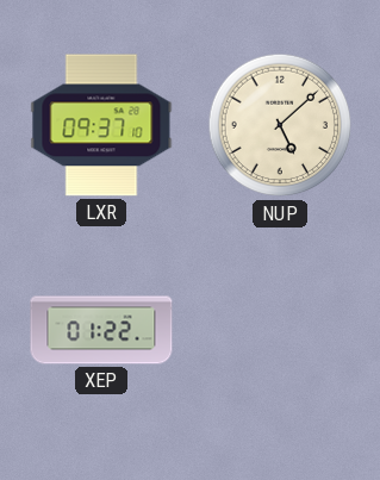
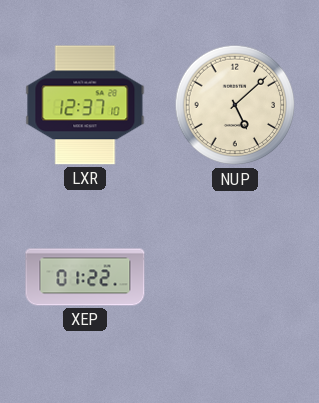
LXR: 09:37 -> 12:37 (85, 105)
